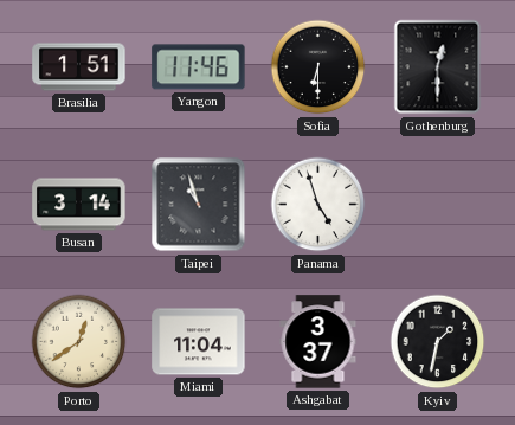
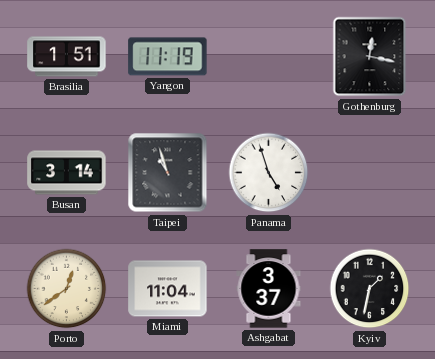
Yangon: 11:46 -> 11:19 (168, 57)
Sofia: 6:30 -> none (318, 67)
Gothenburg: 12:30 -> 12:17 (370, 57)
